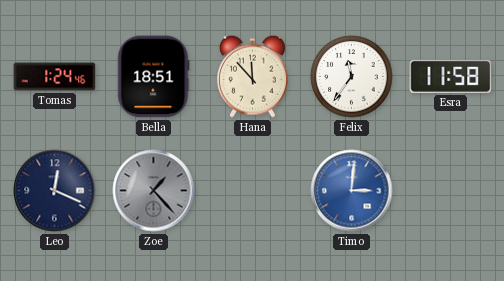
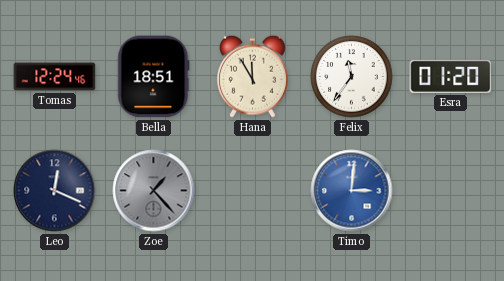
Tomas: 1:24 -> 12:24 (55, 77)
Hana: 11:53 -> 11:55 (252, 76)
Esra: 11:58 -> 01:20 (451, 76)
